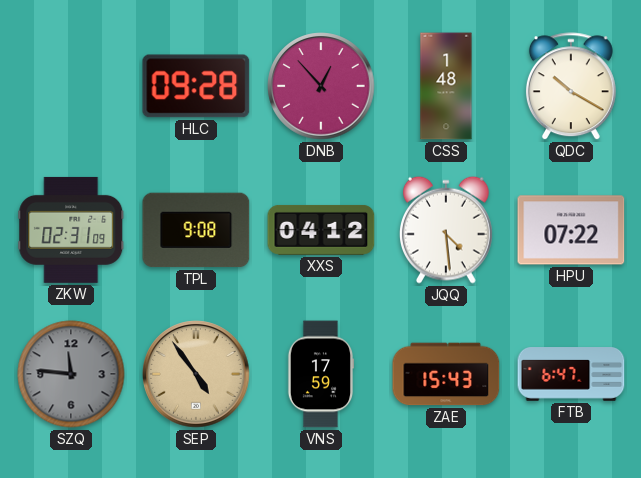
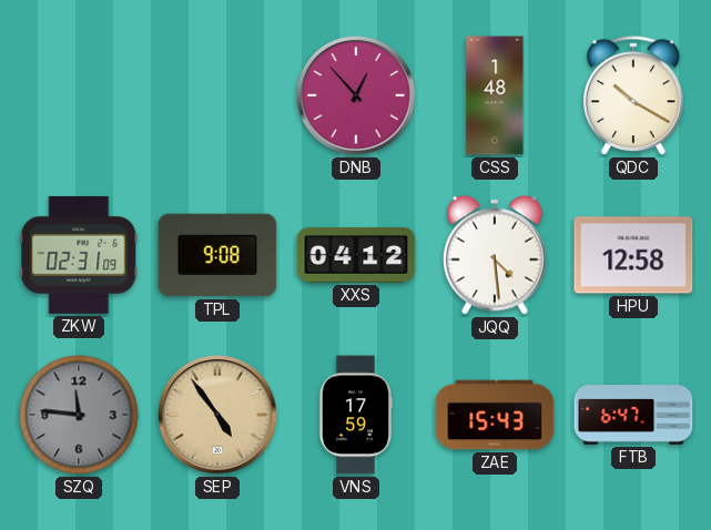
HLC: 09:28 -> none (196, 86)
HPU: 07:22 -> 12:58 (633, 255)
